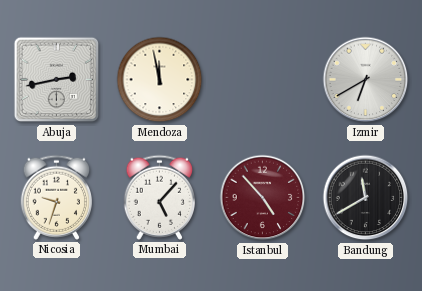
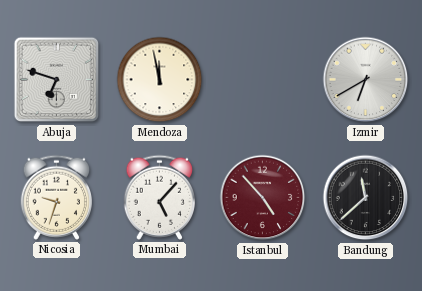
Abuja: 2:43 -> 6:48 (57, 80)
Bandung: 11:40 -> 11:38 (366, 198)
